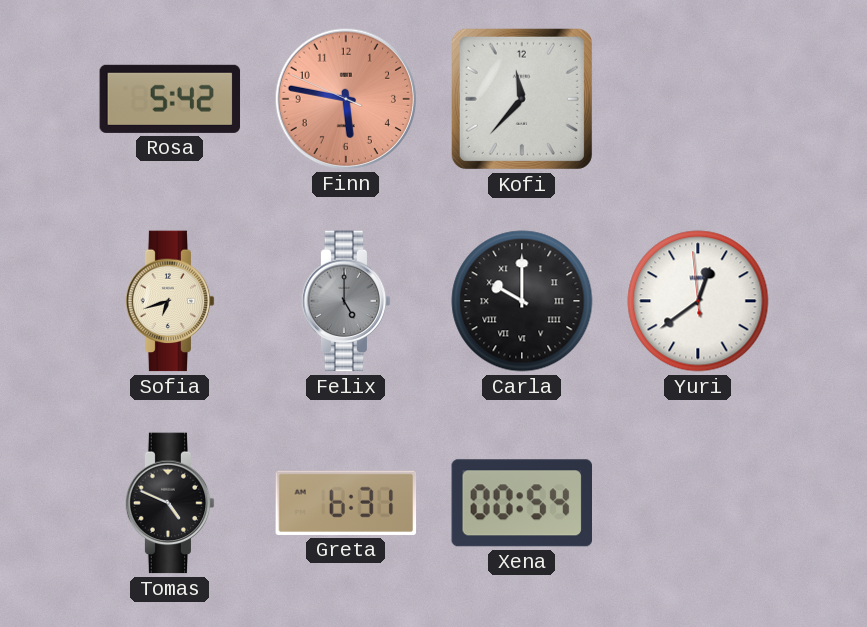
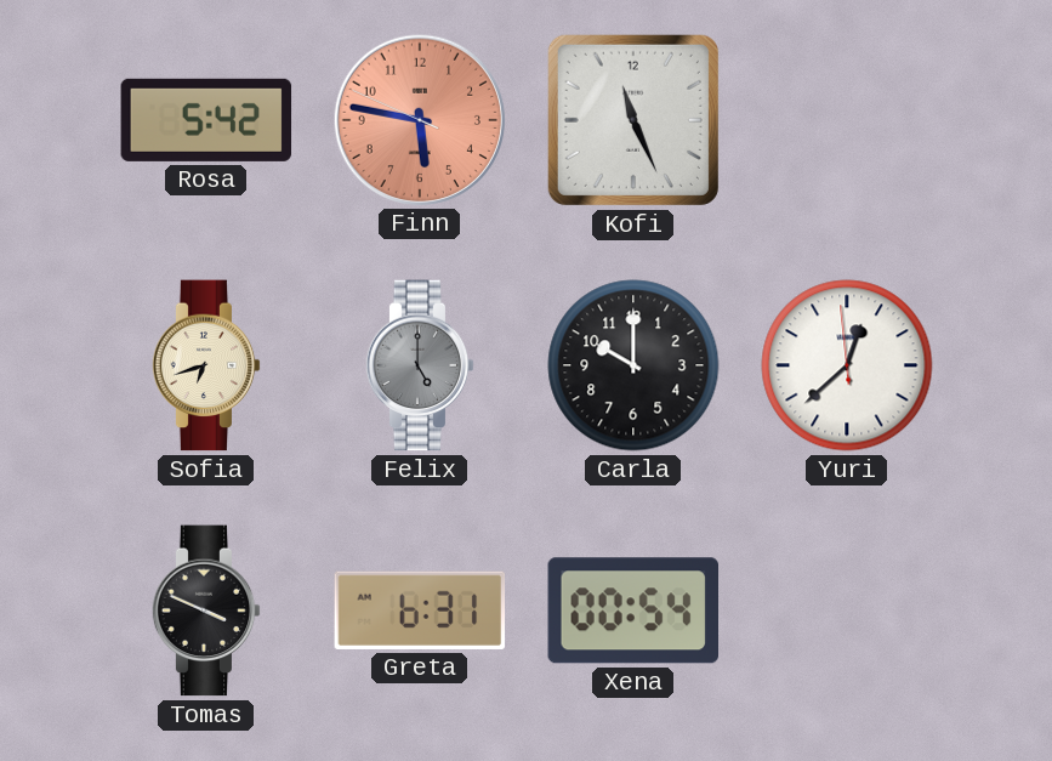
Kofi: 11:37 -> 11:26 (633, 120)
Carla numerals: Roman -> Arabic (633, 365)
Yuri: 12:38 -> 12:37 (847, 365)
Tomas: 4:49 -> 3:49 (206, 610)
